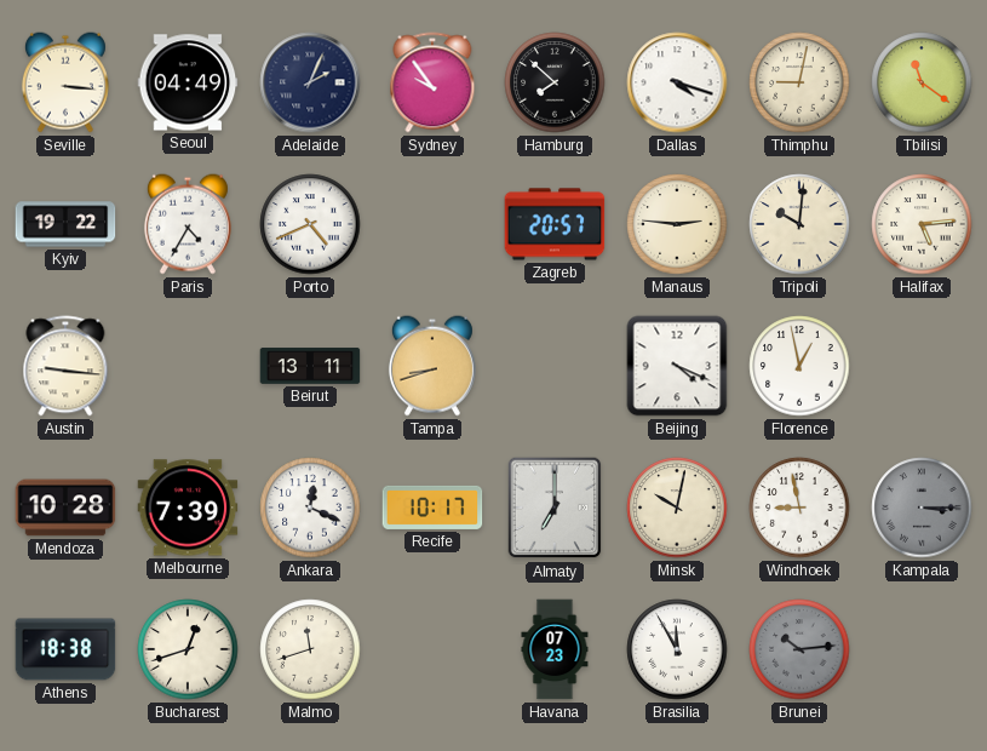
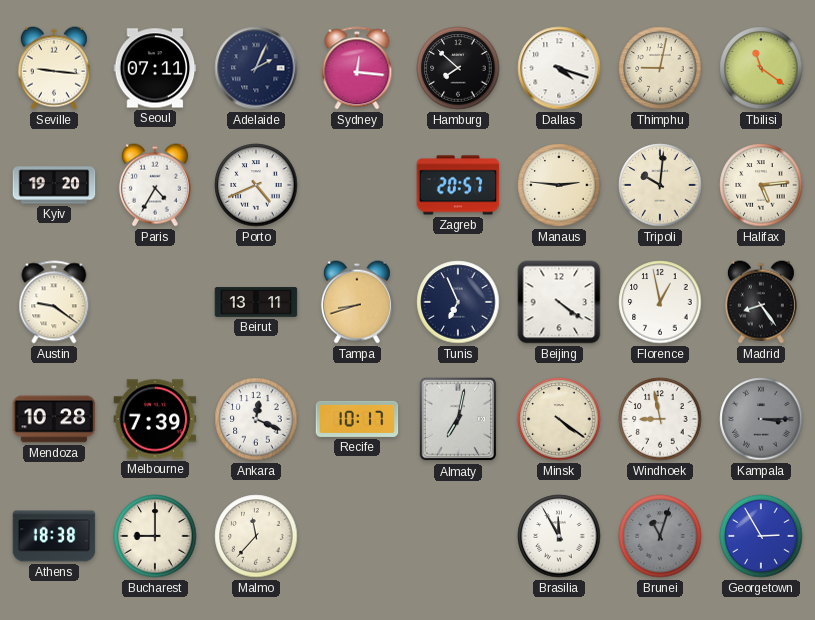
Seville: 3:16 -> 9:16 (54, 68)
Seoul: 04:49 -> 07:11 (155, 68)
Sydney: 9:54 -> 12:16 (357, 68)
Kyiv: 19:22 -> 19:20 (54, 185)
Austin: 9:16 -> 9:21 (54, 302)
Tunis: none -> 6:56 (458, 302)
Beijing: 4:19 -> 4:21 (559, 302)
Madrid: none -> 8:24 (761, 302)
Almaty: 7:00 -> 7:02 (458, 419)
Minsk: 10:02 -> 4:21 (559, 419)
Bucharest: 12:42 -> 9:00 (155, 536)
Malmo: 11:42 -> 11:37 (256, 536)
Havana: 07:23 -> none (555, 649)
Brunei: 10:14 -> 11:03 (660, 536)
Georgetown: none -> 2:55 (761, 536)
